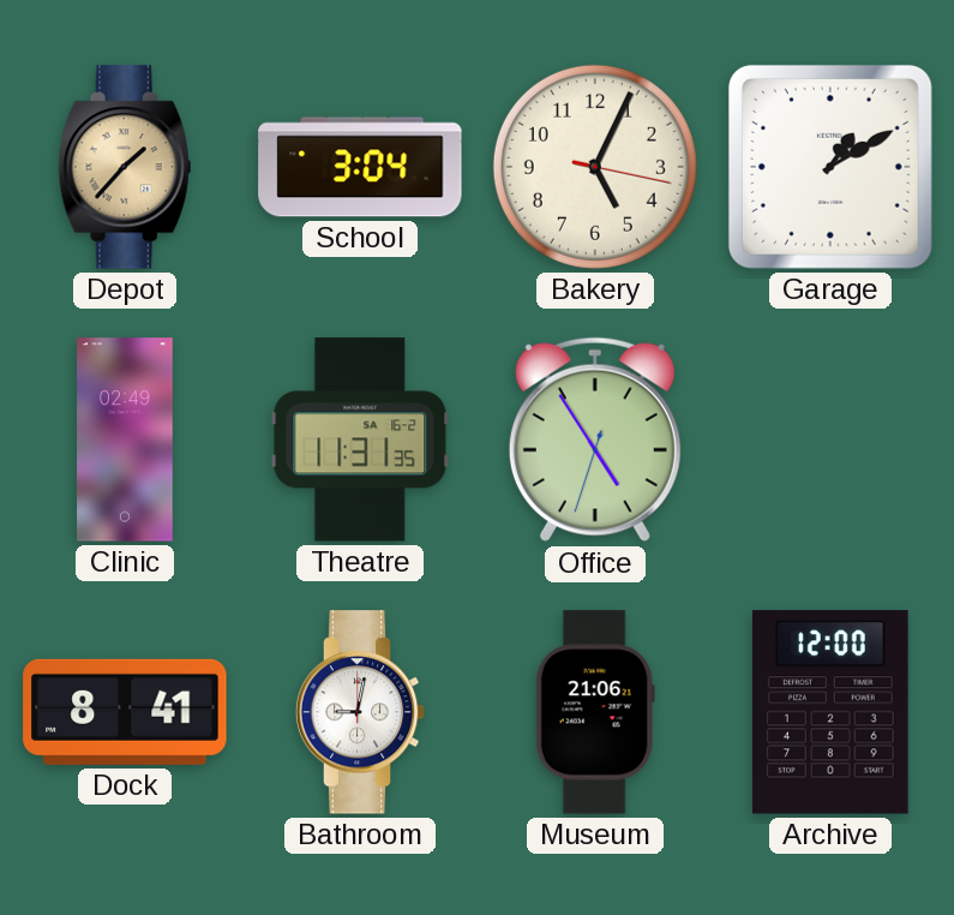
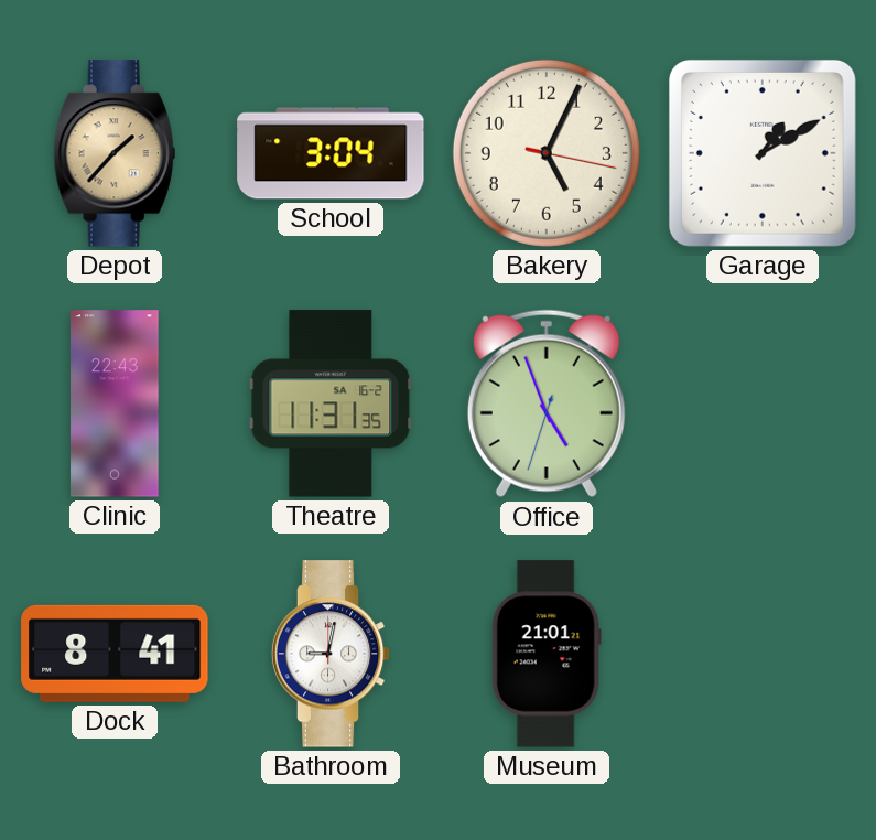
Clinic: 02:49 -> 22:43 (115, 403)
Office: 4:54 -> 4:56 (547, 403)
Museum: 21:06 -> 21:01 (547, 654)
Archive: 12:00 -> none (830, 712)
